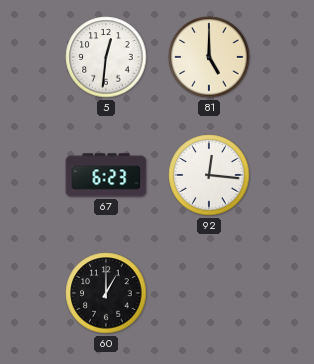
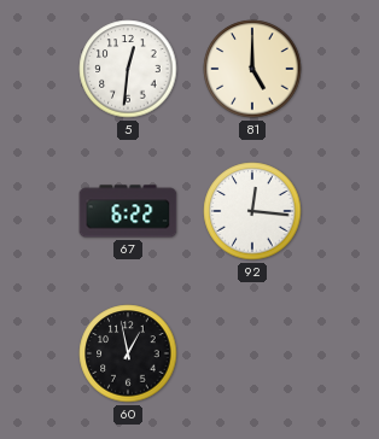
67: 6:23 -> 6:22 (128, 211)
60: 1:00 -> 12:58 (128, 353)
